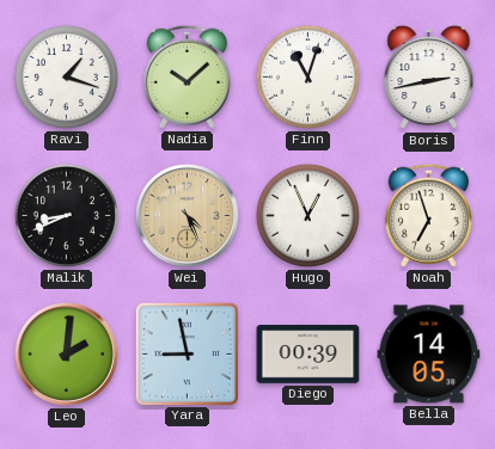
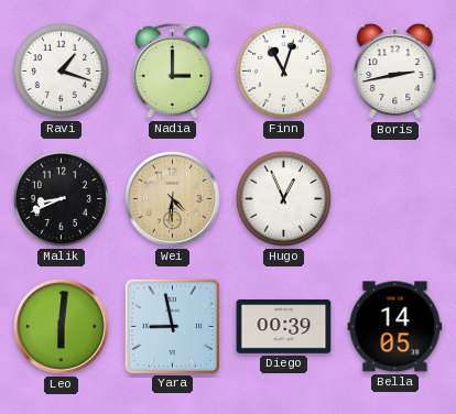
Nadia: 10:08 -> 3:00 (172, 70)
Wei: 4:26 -> 4:31 (172, 198)
Noah: 6:57 -> none (428, 215)
Leo: 2:01 -> 6:01 (61, 326)
